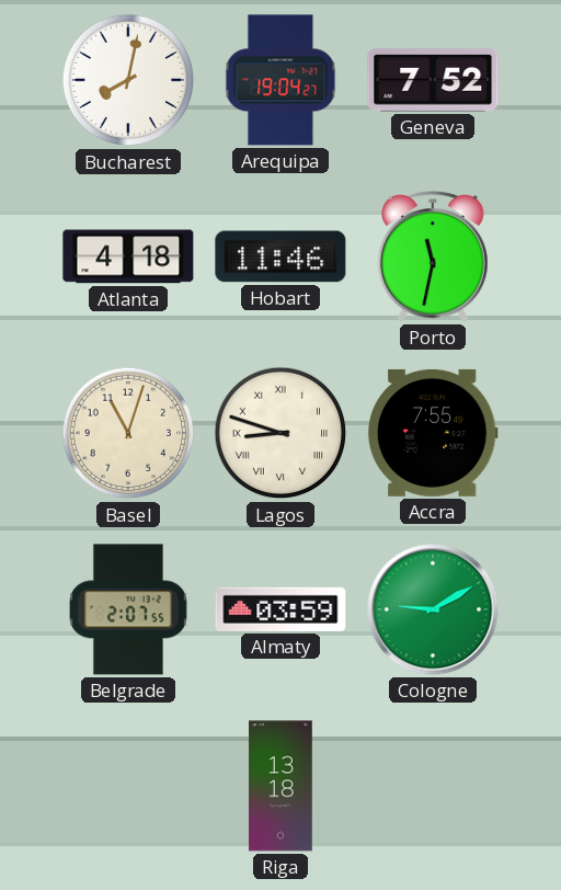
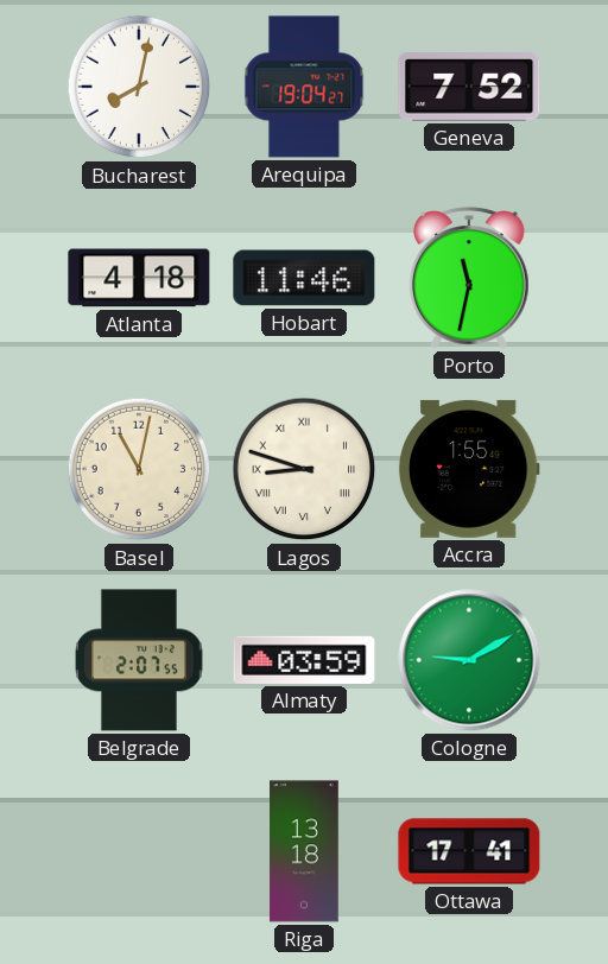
Basel: 11:03 -> 11:02 (139, 469)
Accra: 7:55 -> 1:55 (469, 469)
Ottawa: none -> 17:41 (469, 851)
